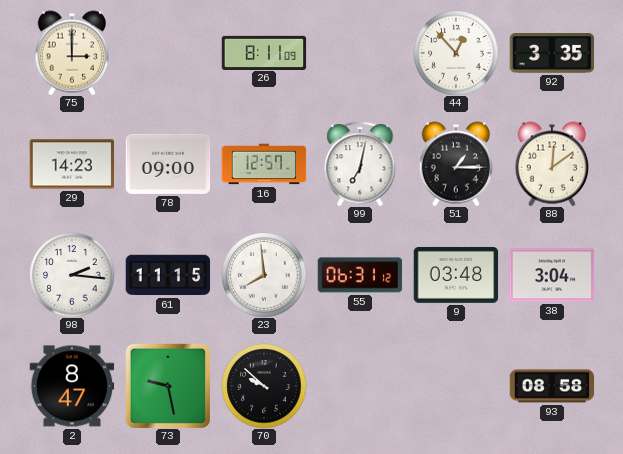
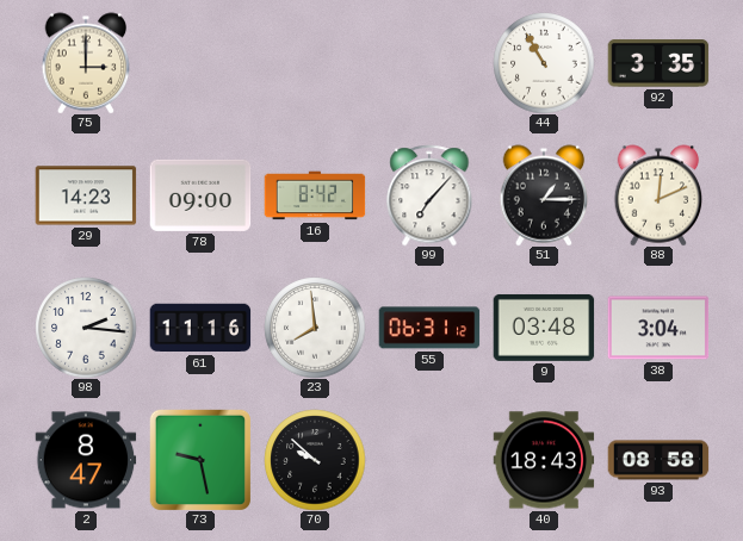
26: 8:11 -> none (264, 52)
44: 12:53 -> 10:55 (544, 63)
16: 12:57 -> 8:42 (315, 195)
99: 7:02 -> 7:07 (429, 195)
88: 12:09 -> 12:11 (658, 195)
61: 11:15 -> 11:16 (200, 328)
40: none -> 18:43 (544, 460)
